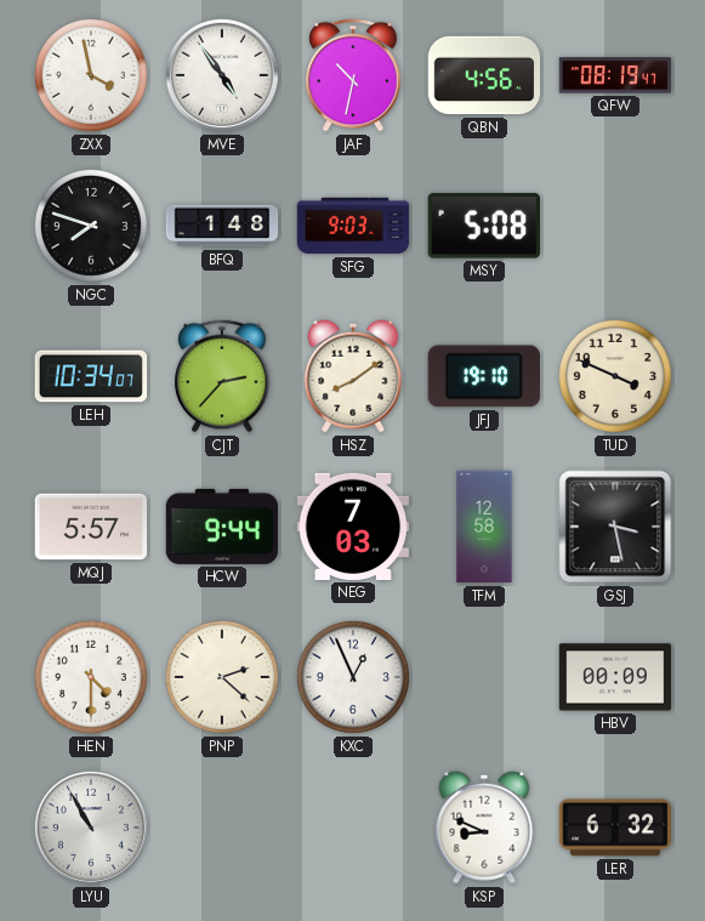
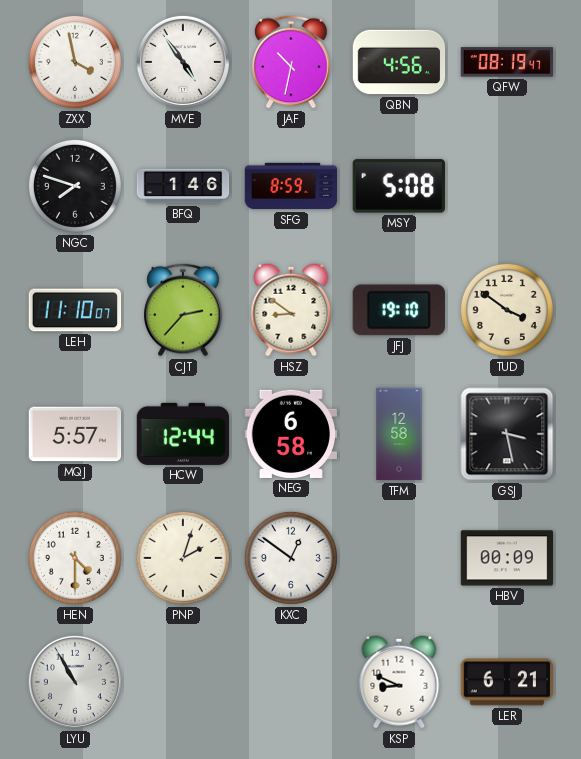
BFQ: 1:48 -> 1:46 (183, 186)
SFG: 9:03 -> 8:59 (291, 186)
LEH: 10:34 -> 11:10 (75, 310)
HSZ: 8:09 -> 8:51 (291, 310)
TUD: 3:49 -> 3:51 (507, 310)
HCW: 9:44 -> 12:44 (182, 434)
NEG: 7:03 -> 6:58 (290, 434)
PNP: 2:22 -> 2:03 (183, 558)
KXC: 12:56 -> 12:51 (291, 558)
LER: 6:32 -> 6:21 (507, 682)
